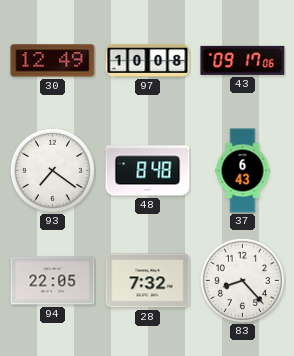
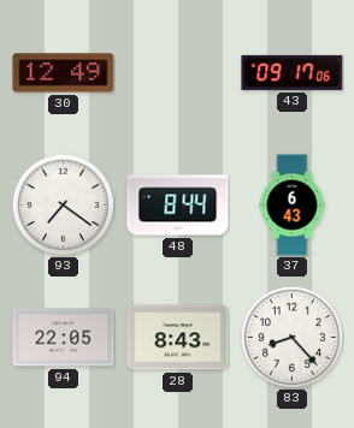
97: 10:08 -> none (148, 60)
48: 8:48 -> 8:44 (178, 206)
28: 7:32 -> 8:43 (178, 338)
